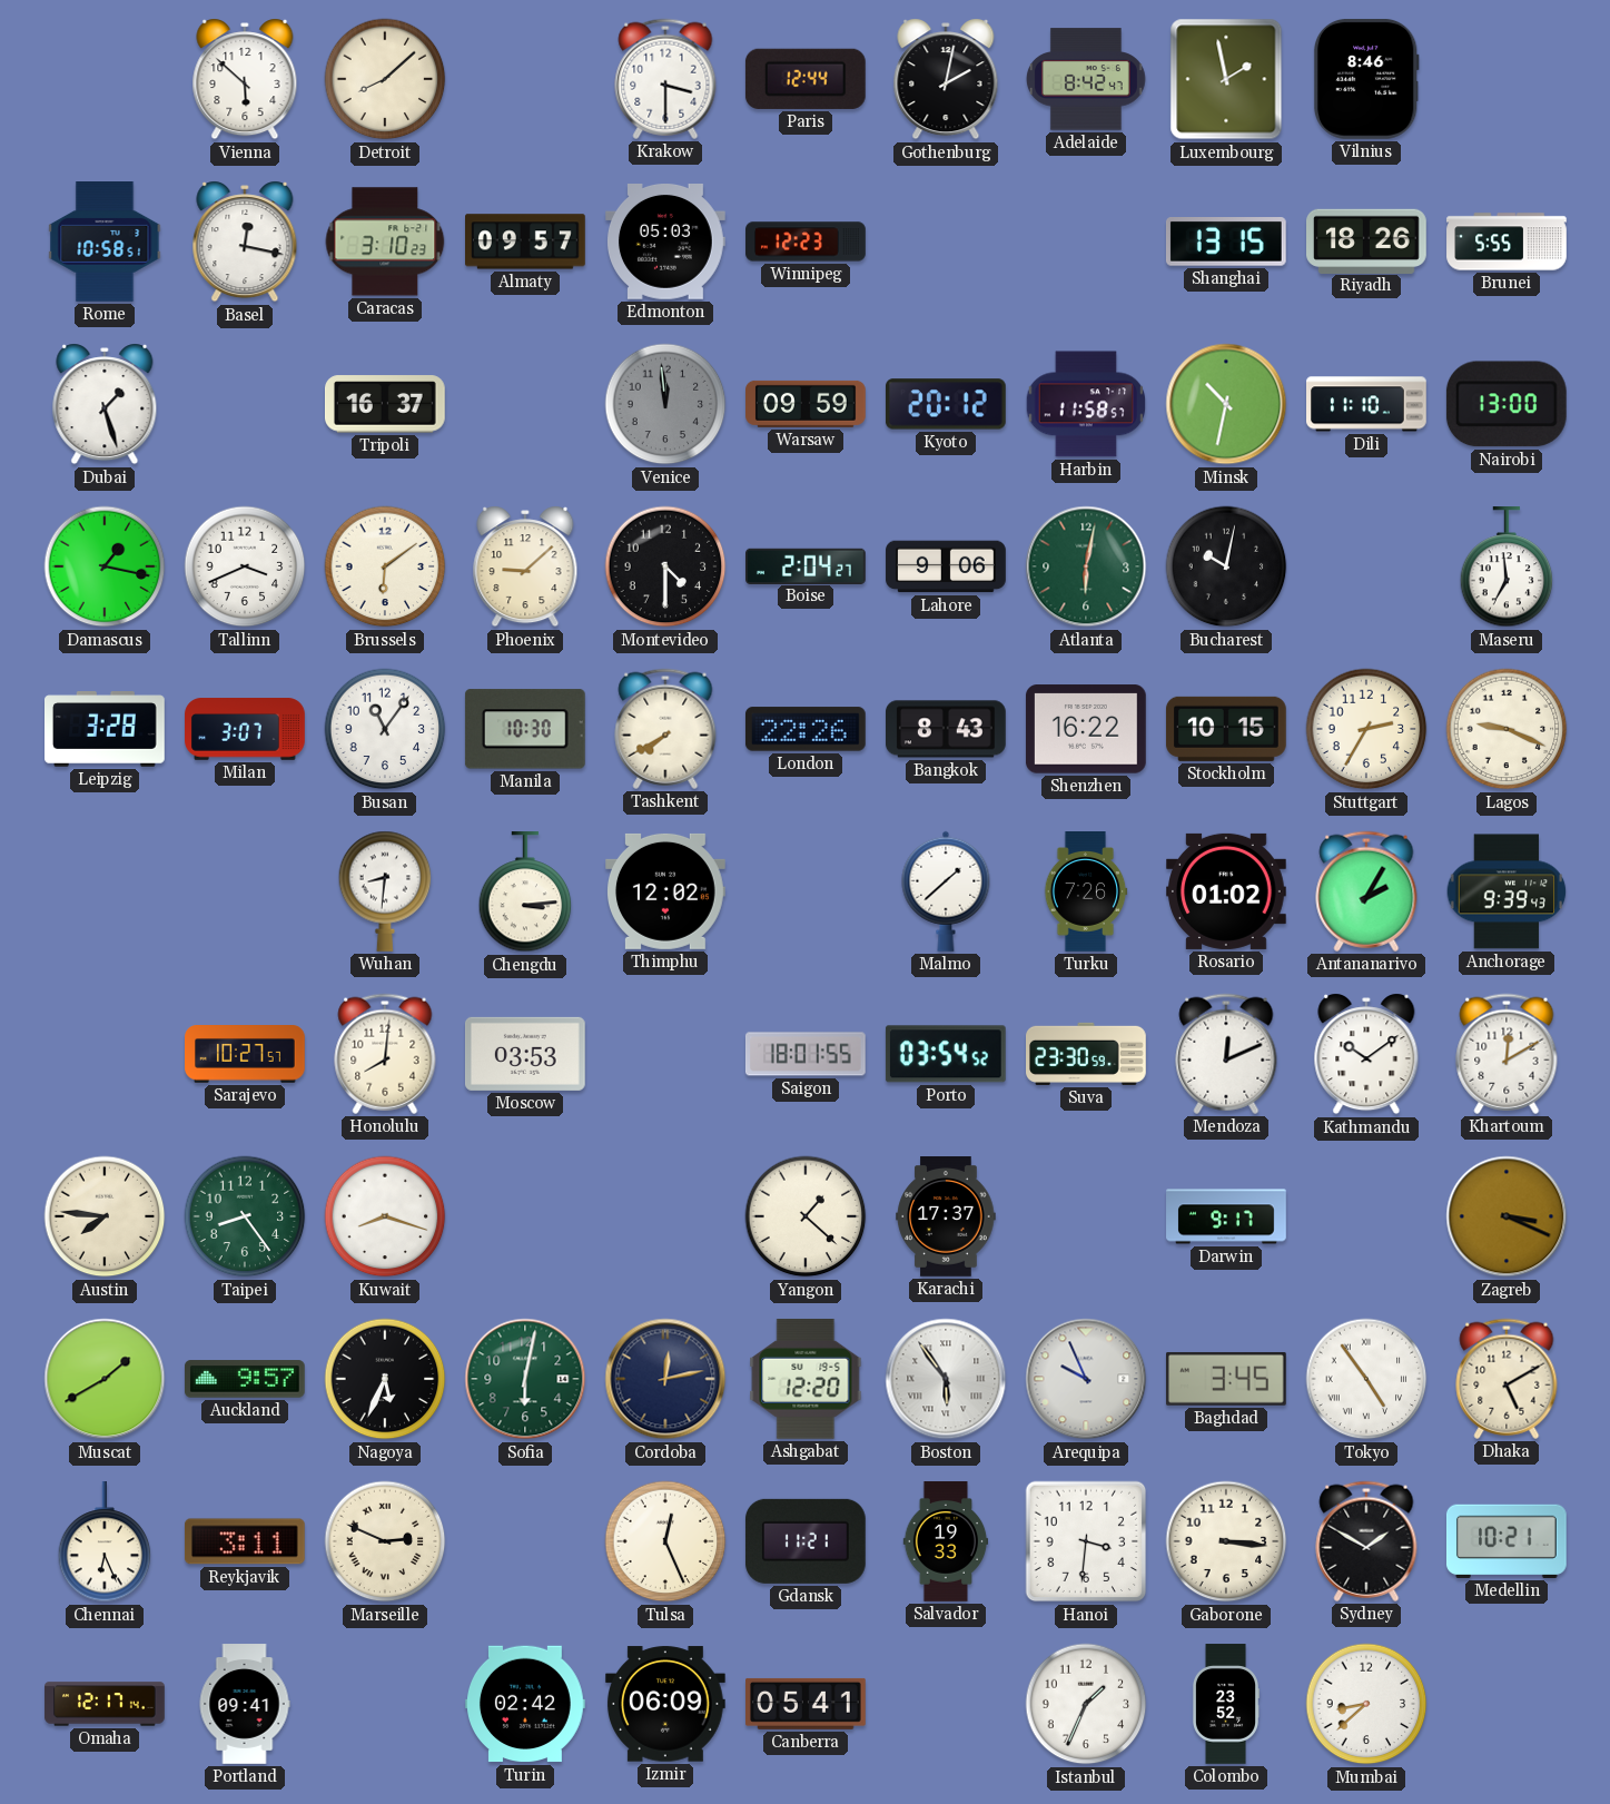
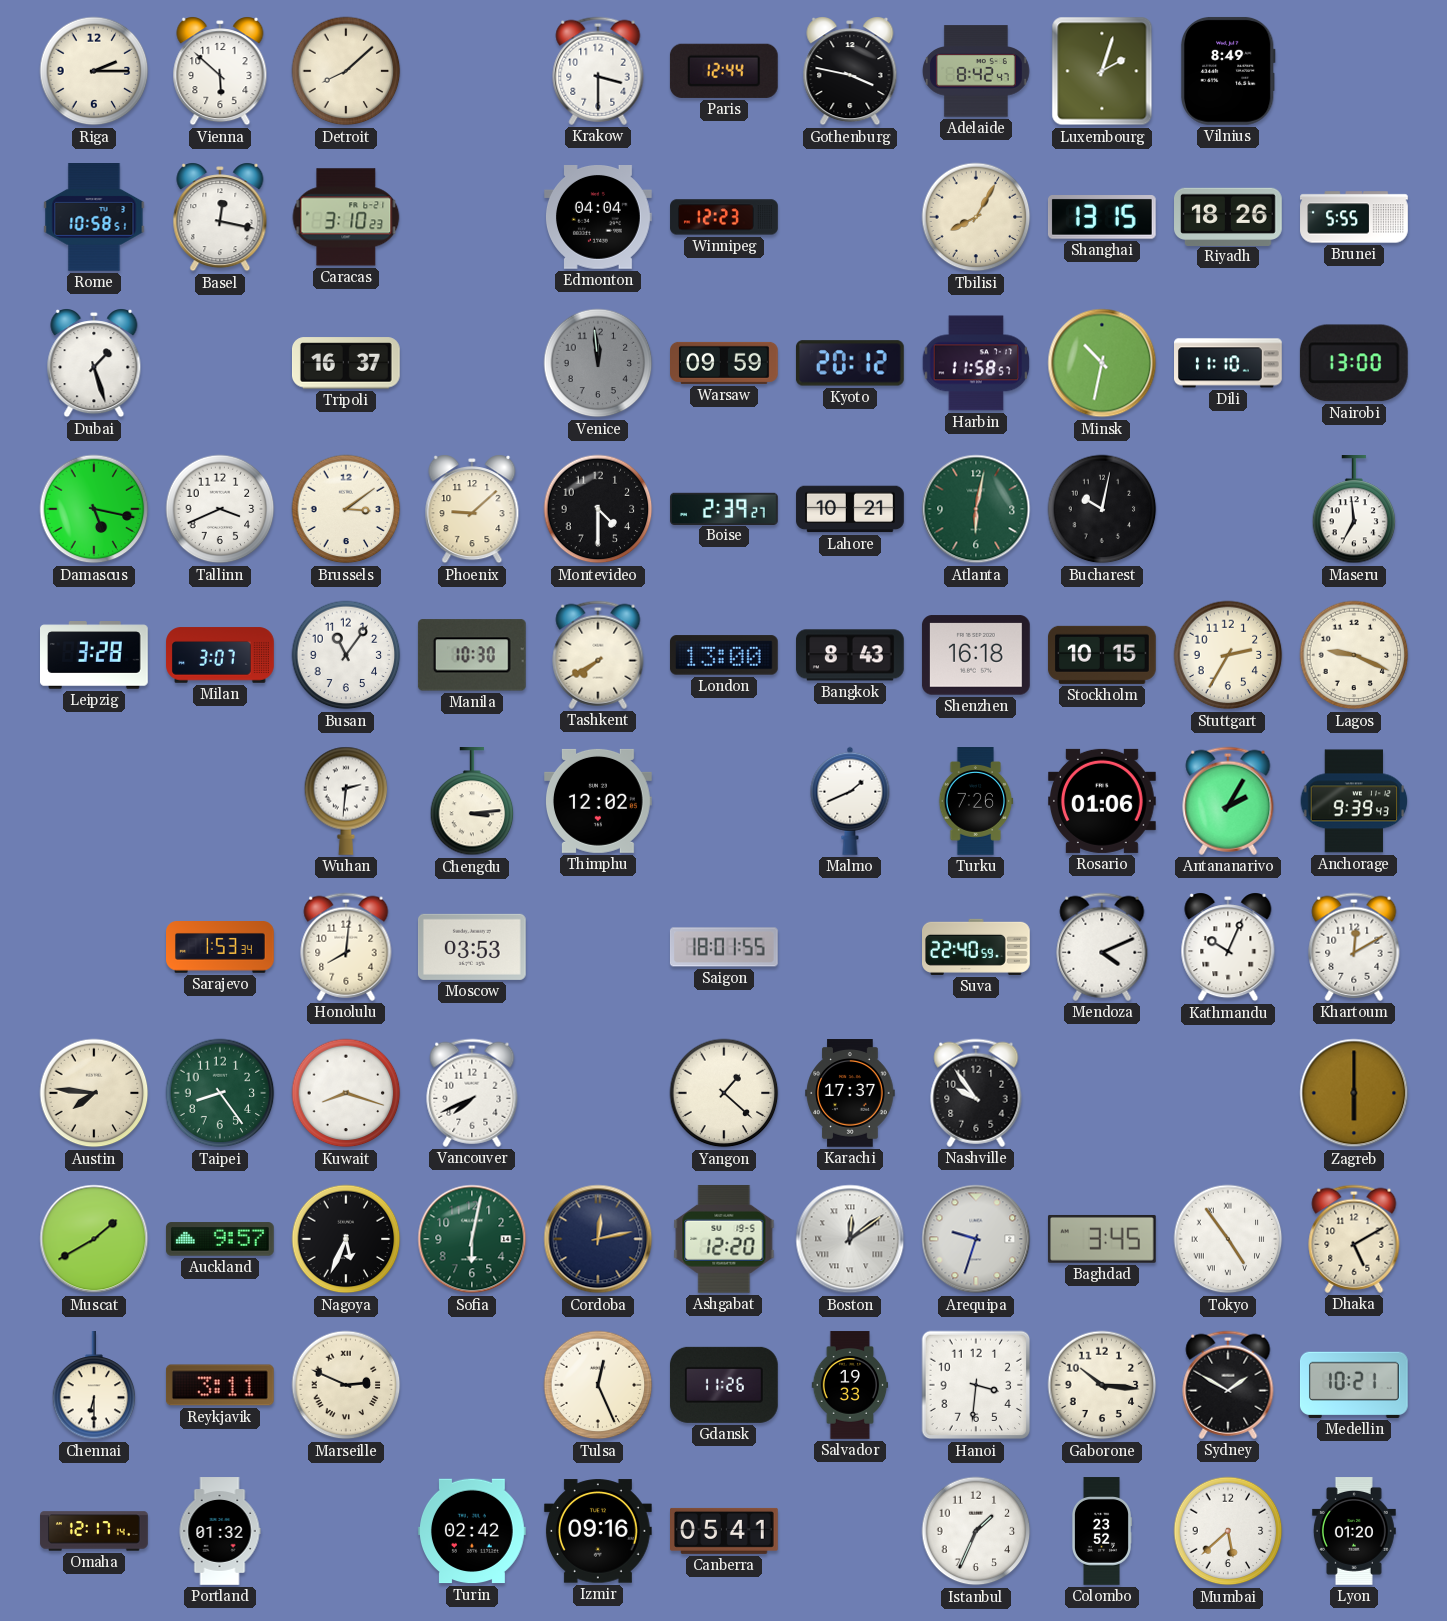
Riga: none -> 2:15 (94, 71)
Gothenburg: 2:02 -> 3:47 (850, 71)
Luxembourg: 1:58 -> 2:03 (1102, 71)
Vilnius: 8:46 -> 8:49 (1228, 71)
Almaty: 09:57 -> none (526, 241)
Edmonton: 05:03 -> 04:04 (599, 218)
Tbilisi: none -> 8:05 (976, 217)
Damascus: 1:17 -> 5:17 (94, 509)
Brussels: 6:09 -> 3:09 (346, 509)
Boise: 2:04 -> 2:39 (725, 508)
Lahore: 9:06 -> 10:21 (850, 509)
London: 22:26 -> 13:00 (724, 655)
Shenzhen: 16:22 -> 16:18 (976, 655)
Wuhan: 8:31 -> 2:31 (346, 801)
Malmo: 1:38 -> 1:41 (850, 801)
Rosario: 01:02 -> 01:06 (1103, 801)
Sarajevo: 10:27 -> 1:53 (221, 947)
Porto: 03:54 -> none (946, 1054)
Suva: 23:30 -> 22:40 (977, 947)
Mendoza: 12:11 -> 4:11 (1102, 947)
Kathmandu: 10:09 -> 10:04 (1228, 947)
Vancouver: none -> 7:41 (472, 1093)
Nashville: none -> 9:54 (976, 1093)
Darwin: 9:17 -> none (1226, 1216)
Zagreb: 3:19 -> 6:00 (1354, 1093)
Boston: 5:54 -> 12:09 (850, 1239)
Arequipa: 9:56 -> 9:33 (976, 1239)
Chennai: 6:26 -> 6:30 (94, 1386)
Gdansk: 11:21 -> 11:26 (724, 1385)
Gaborone: 3:16 -> 10:16 (1102, 1385)
Portland: 09:41 -> 01:32 (220, 1531)
Izmir: 06:09 -> 09:16 (598, 1531)
Mumbai: 8:38 -> 5:38 (1228, 1531)
Lyon: none -> 01:20 (1354, 1532)
